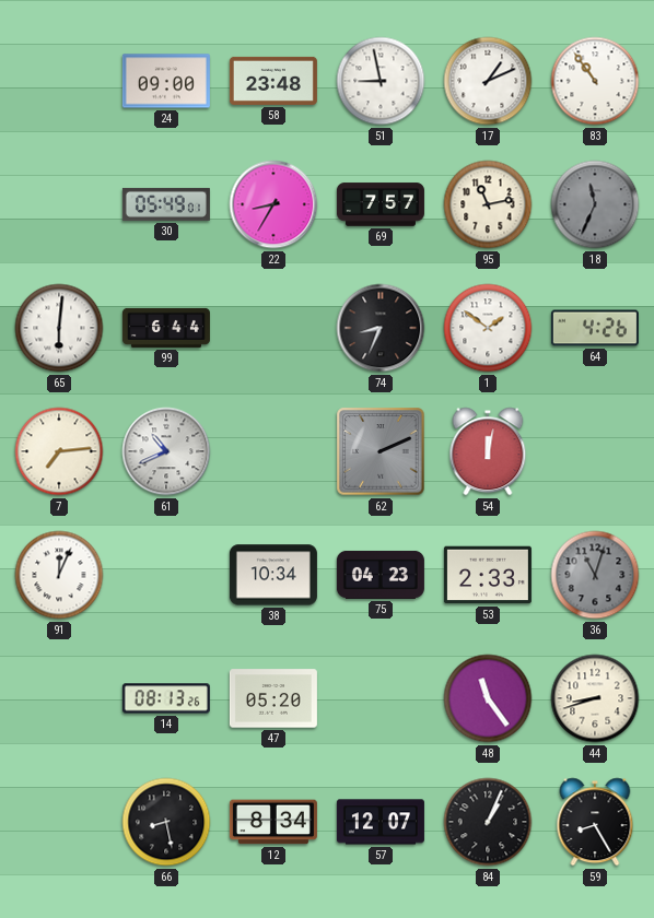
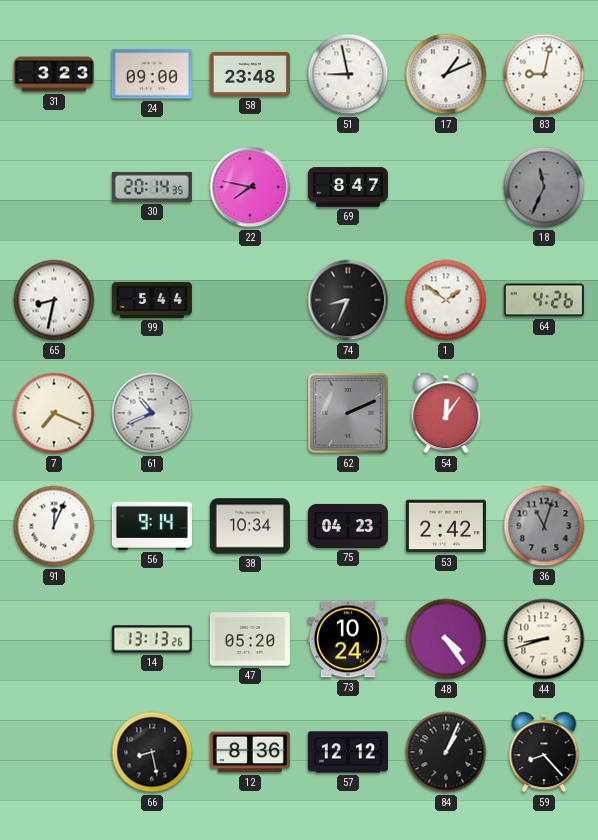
31: none -> 3:23 (54, 74)
83: 10:54 -> 9:02 (544, 74)
30: 05:49 -> 20:14 (152, 187)
22: 8:35 -> 7:47 (250, 187)
69: 7:57 -> 8:47 (348, 187)
95: 11:13 -> none (488, 204)
65: 6:01 -> 8:32 (54, 300)
99: 6:44 -> 5:44 (152, 300)
7: 7:14 -> 7:19 (54, 413)
54: 12:02 -> 12:06 (446, 413)
56: none -> 9:14 (152, 526)
53: 2:33 -> 2:42 (446, 526)
14: 08:13 -> 13:13 (152, 639)
73: none -> 10:24 (348, 639)
48: 11:24 -> 4:24 (446, 639)
12: 8:34 -> 8:36 (250, 752)
57: 12:07 -> 12:12 (348, 752)
59: 8:25 -> 8:23 (544, 752)
